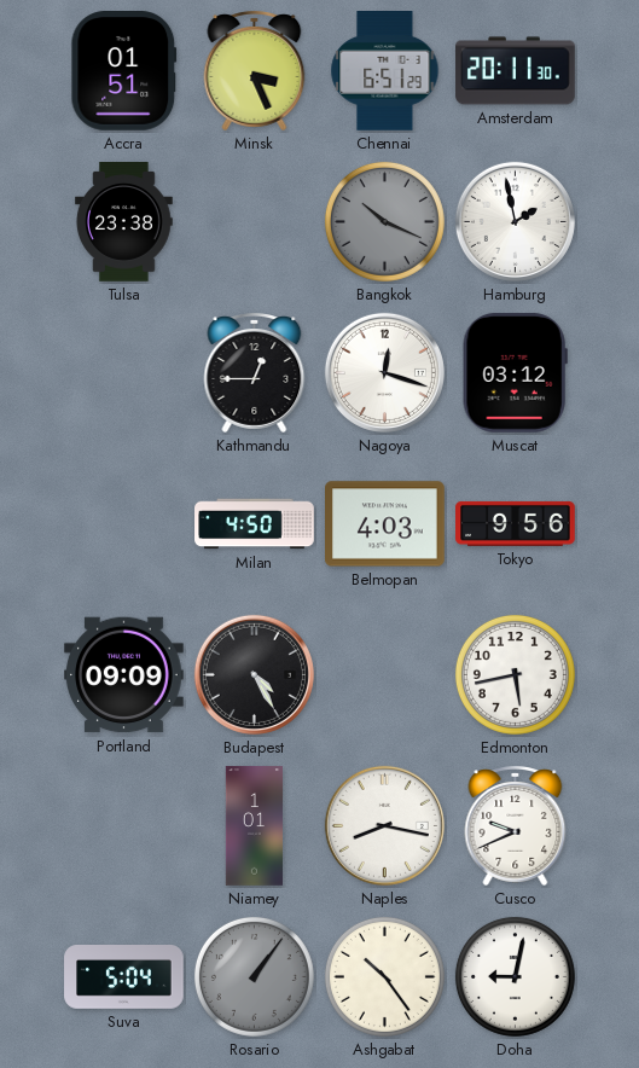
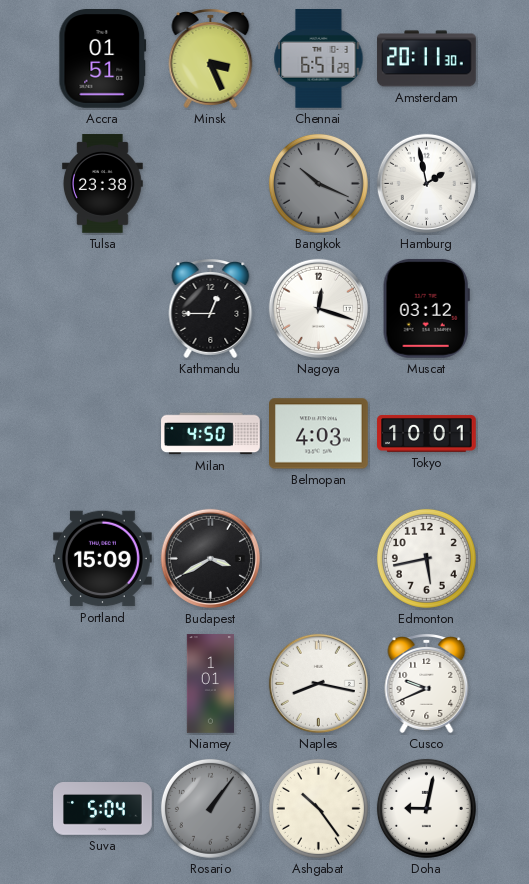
Tokyo: 9:56 -> 10:01 (427, 433)
Portland: 09:09 -> 15:09 (103, 559)
Budapest: 4:25 -> 3:40 (210, 558)
